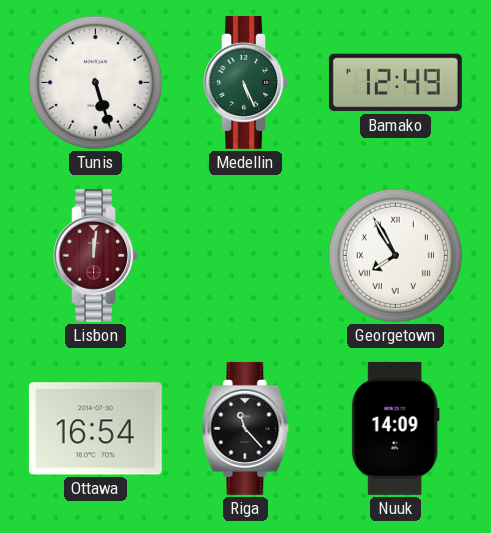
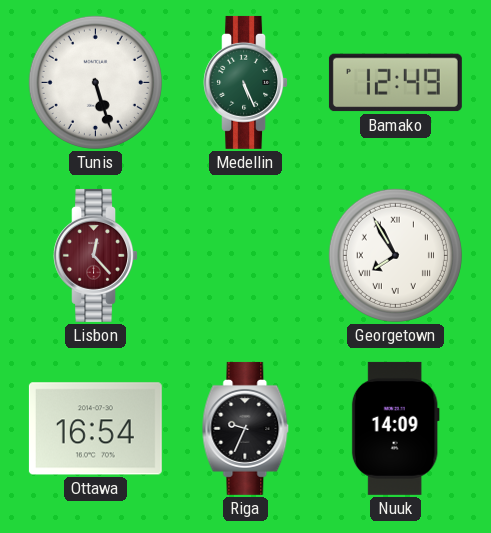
Lisbon: 12:01 -> 12:23 (95, 255)
Riga: 11:23 -> 9:34 (246, 428)
